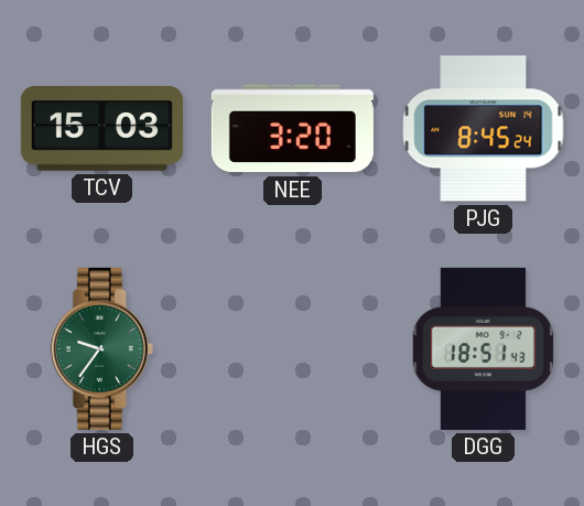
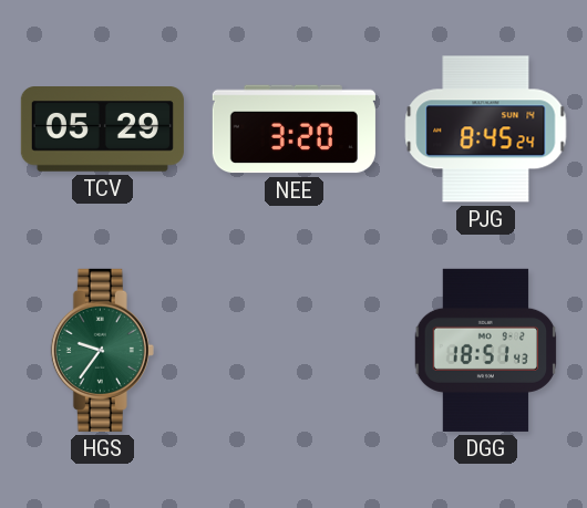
TCV: 15:03 -> 05:29 (102, 129)
